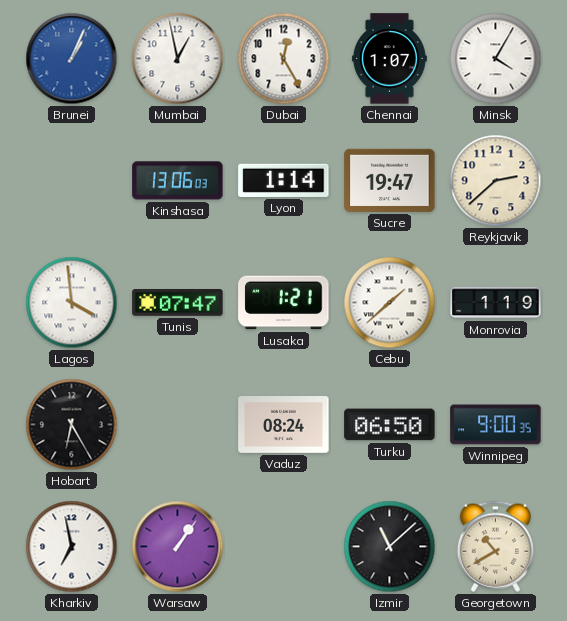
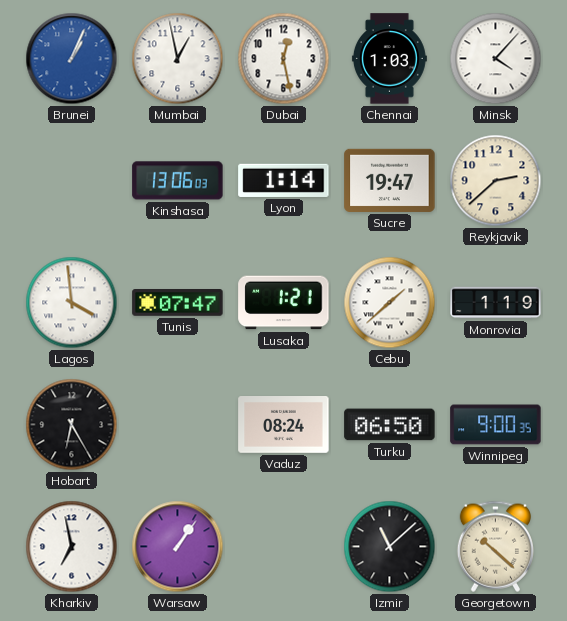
Dubai: 12:25 -> 12:28 (284, 59)
Chennai: 1:07 -> 1:03 (389, 59)
Minsk: 4:05 -> 4:07 (496, 59)
Georgetown: 10:40 -> 10:22 (495, 546)
